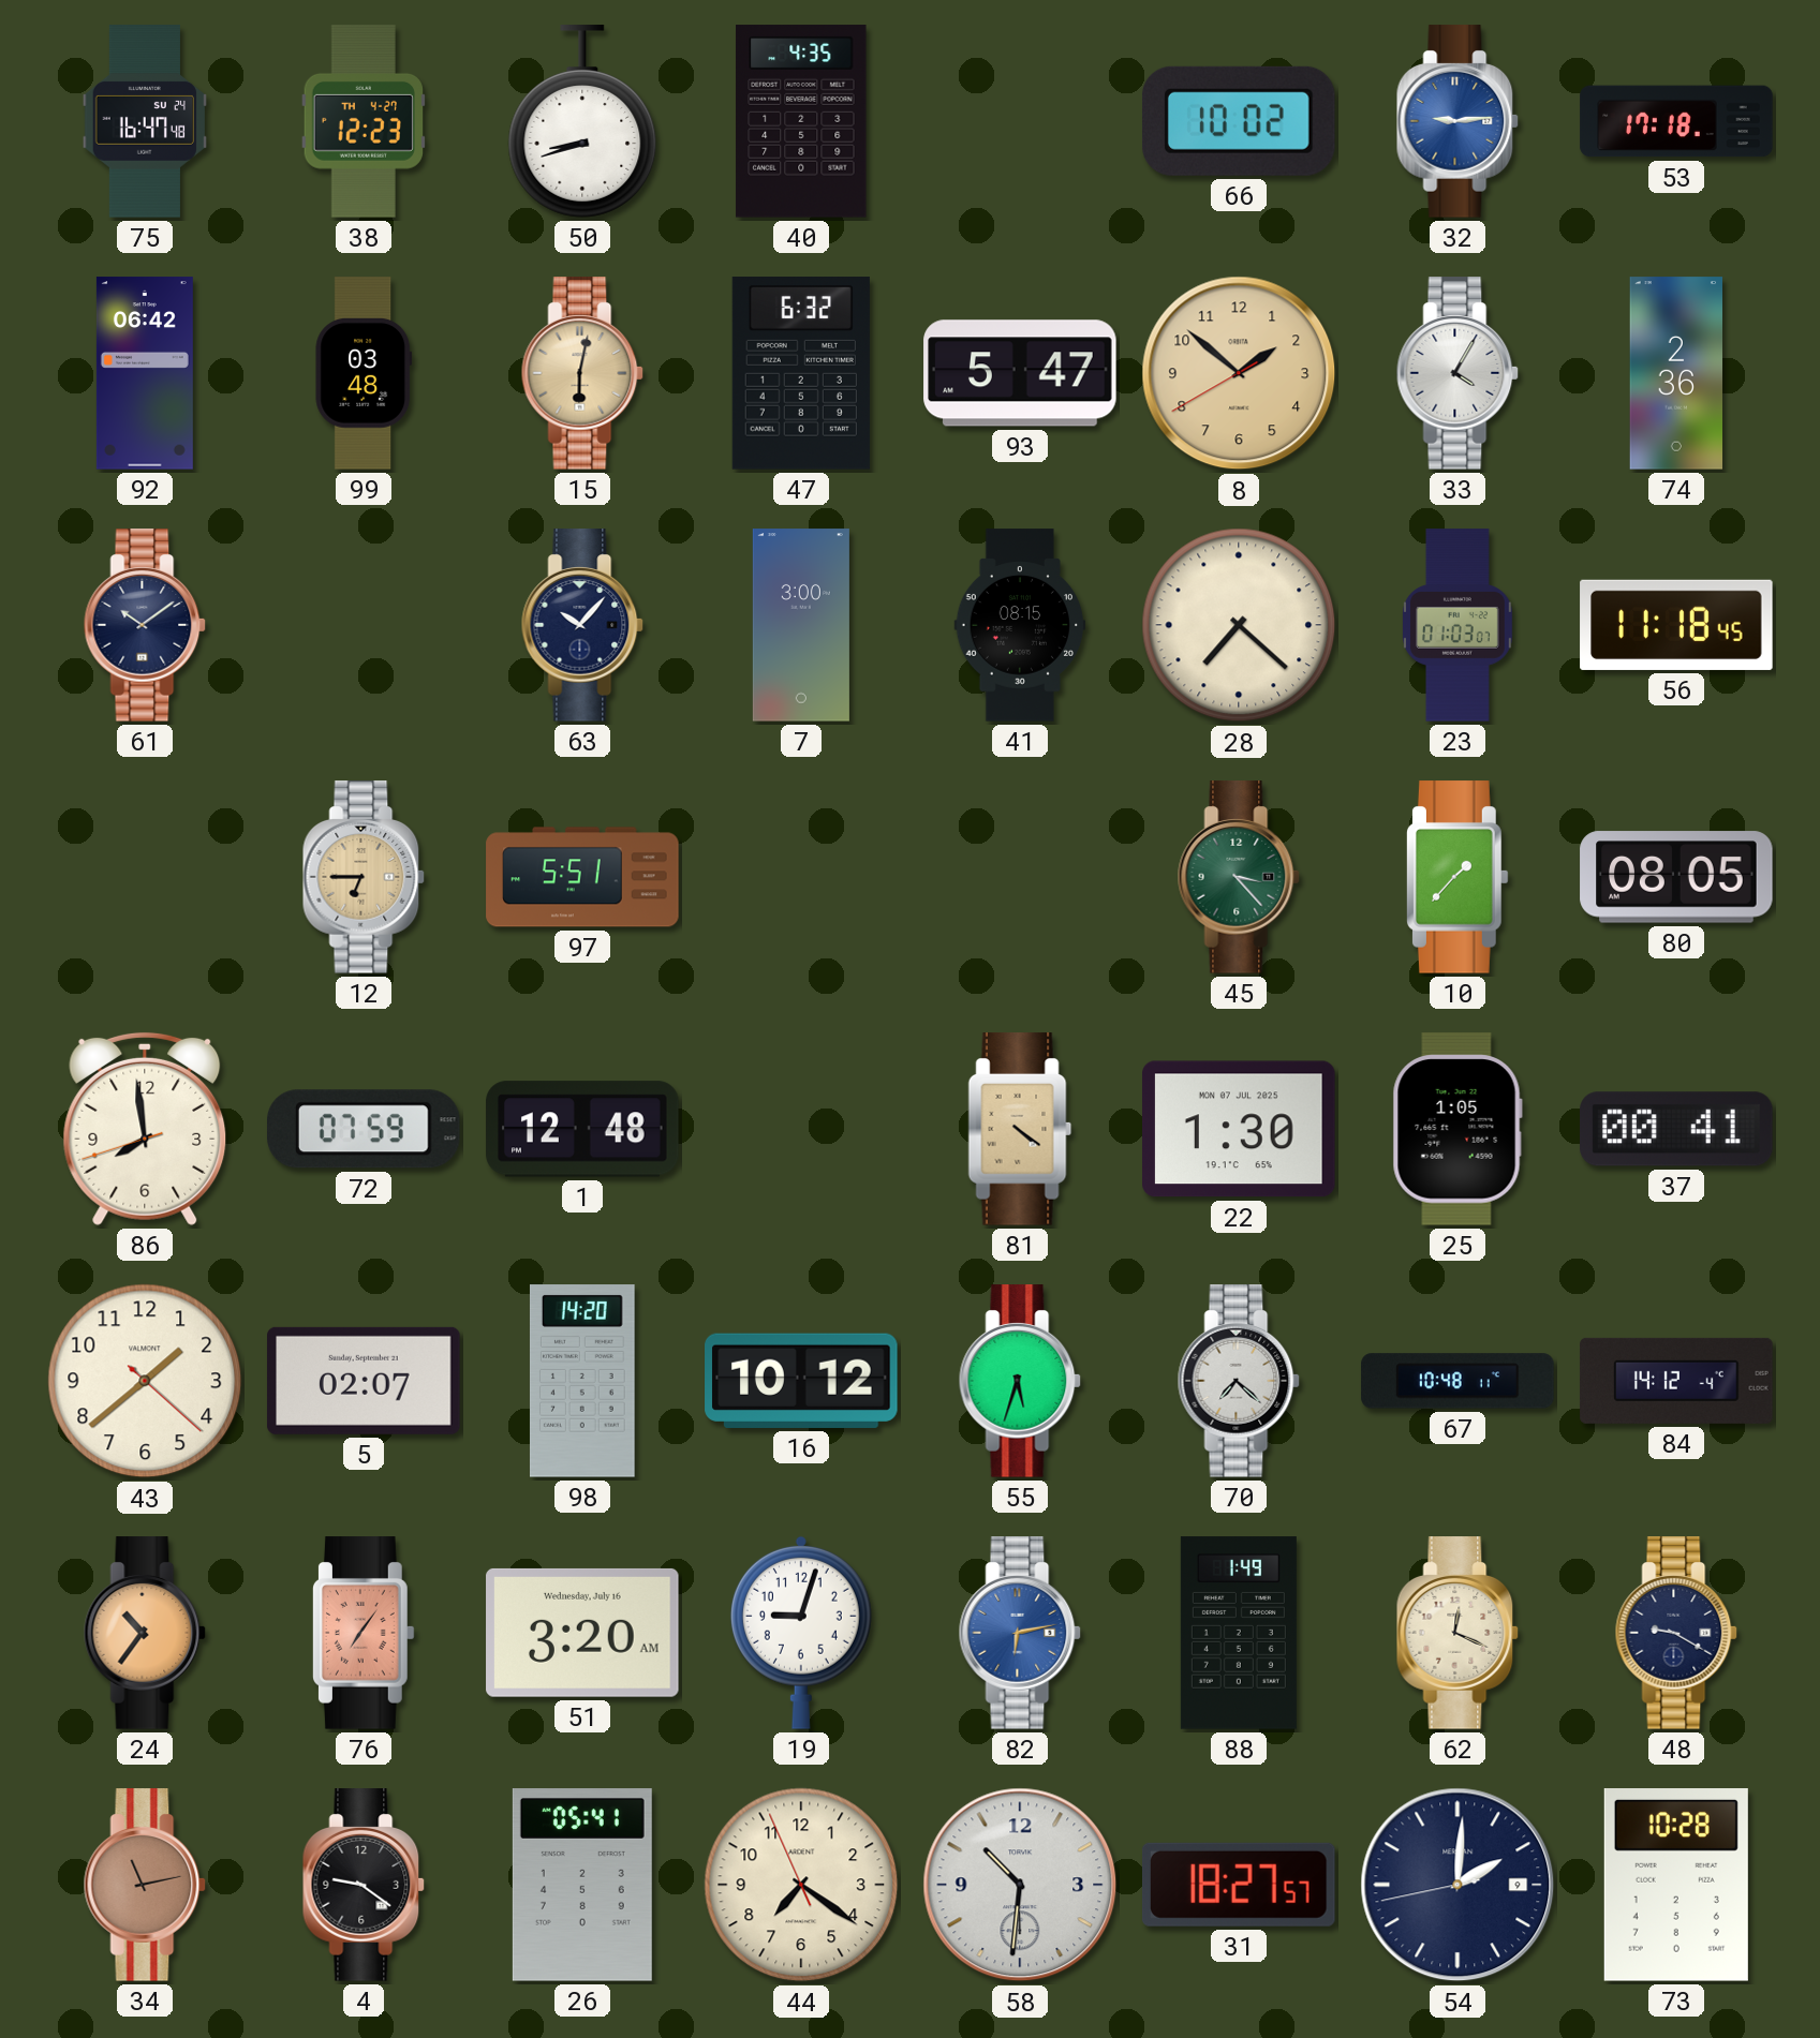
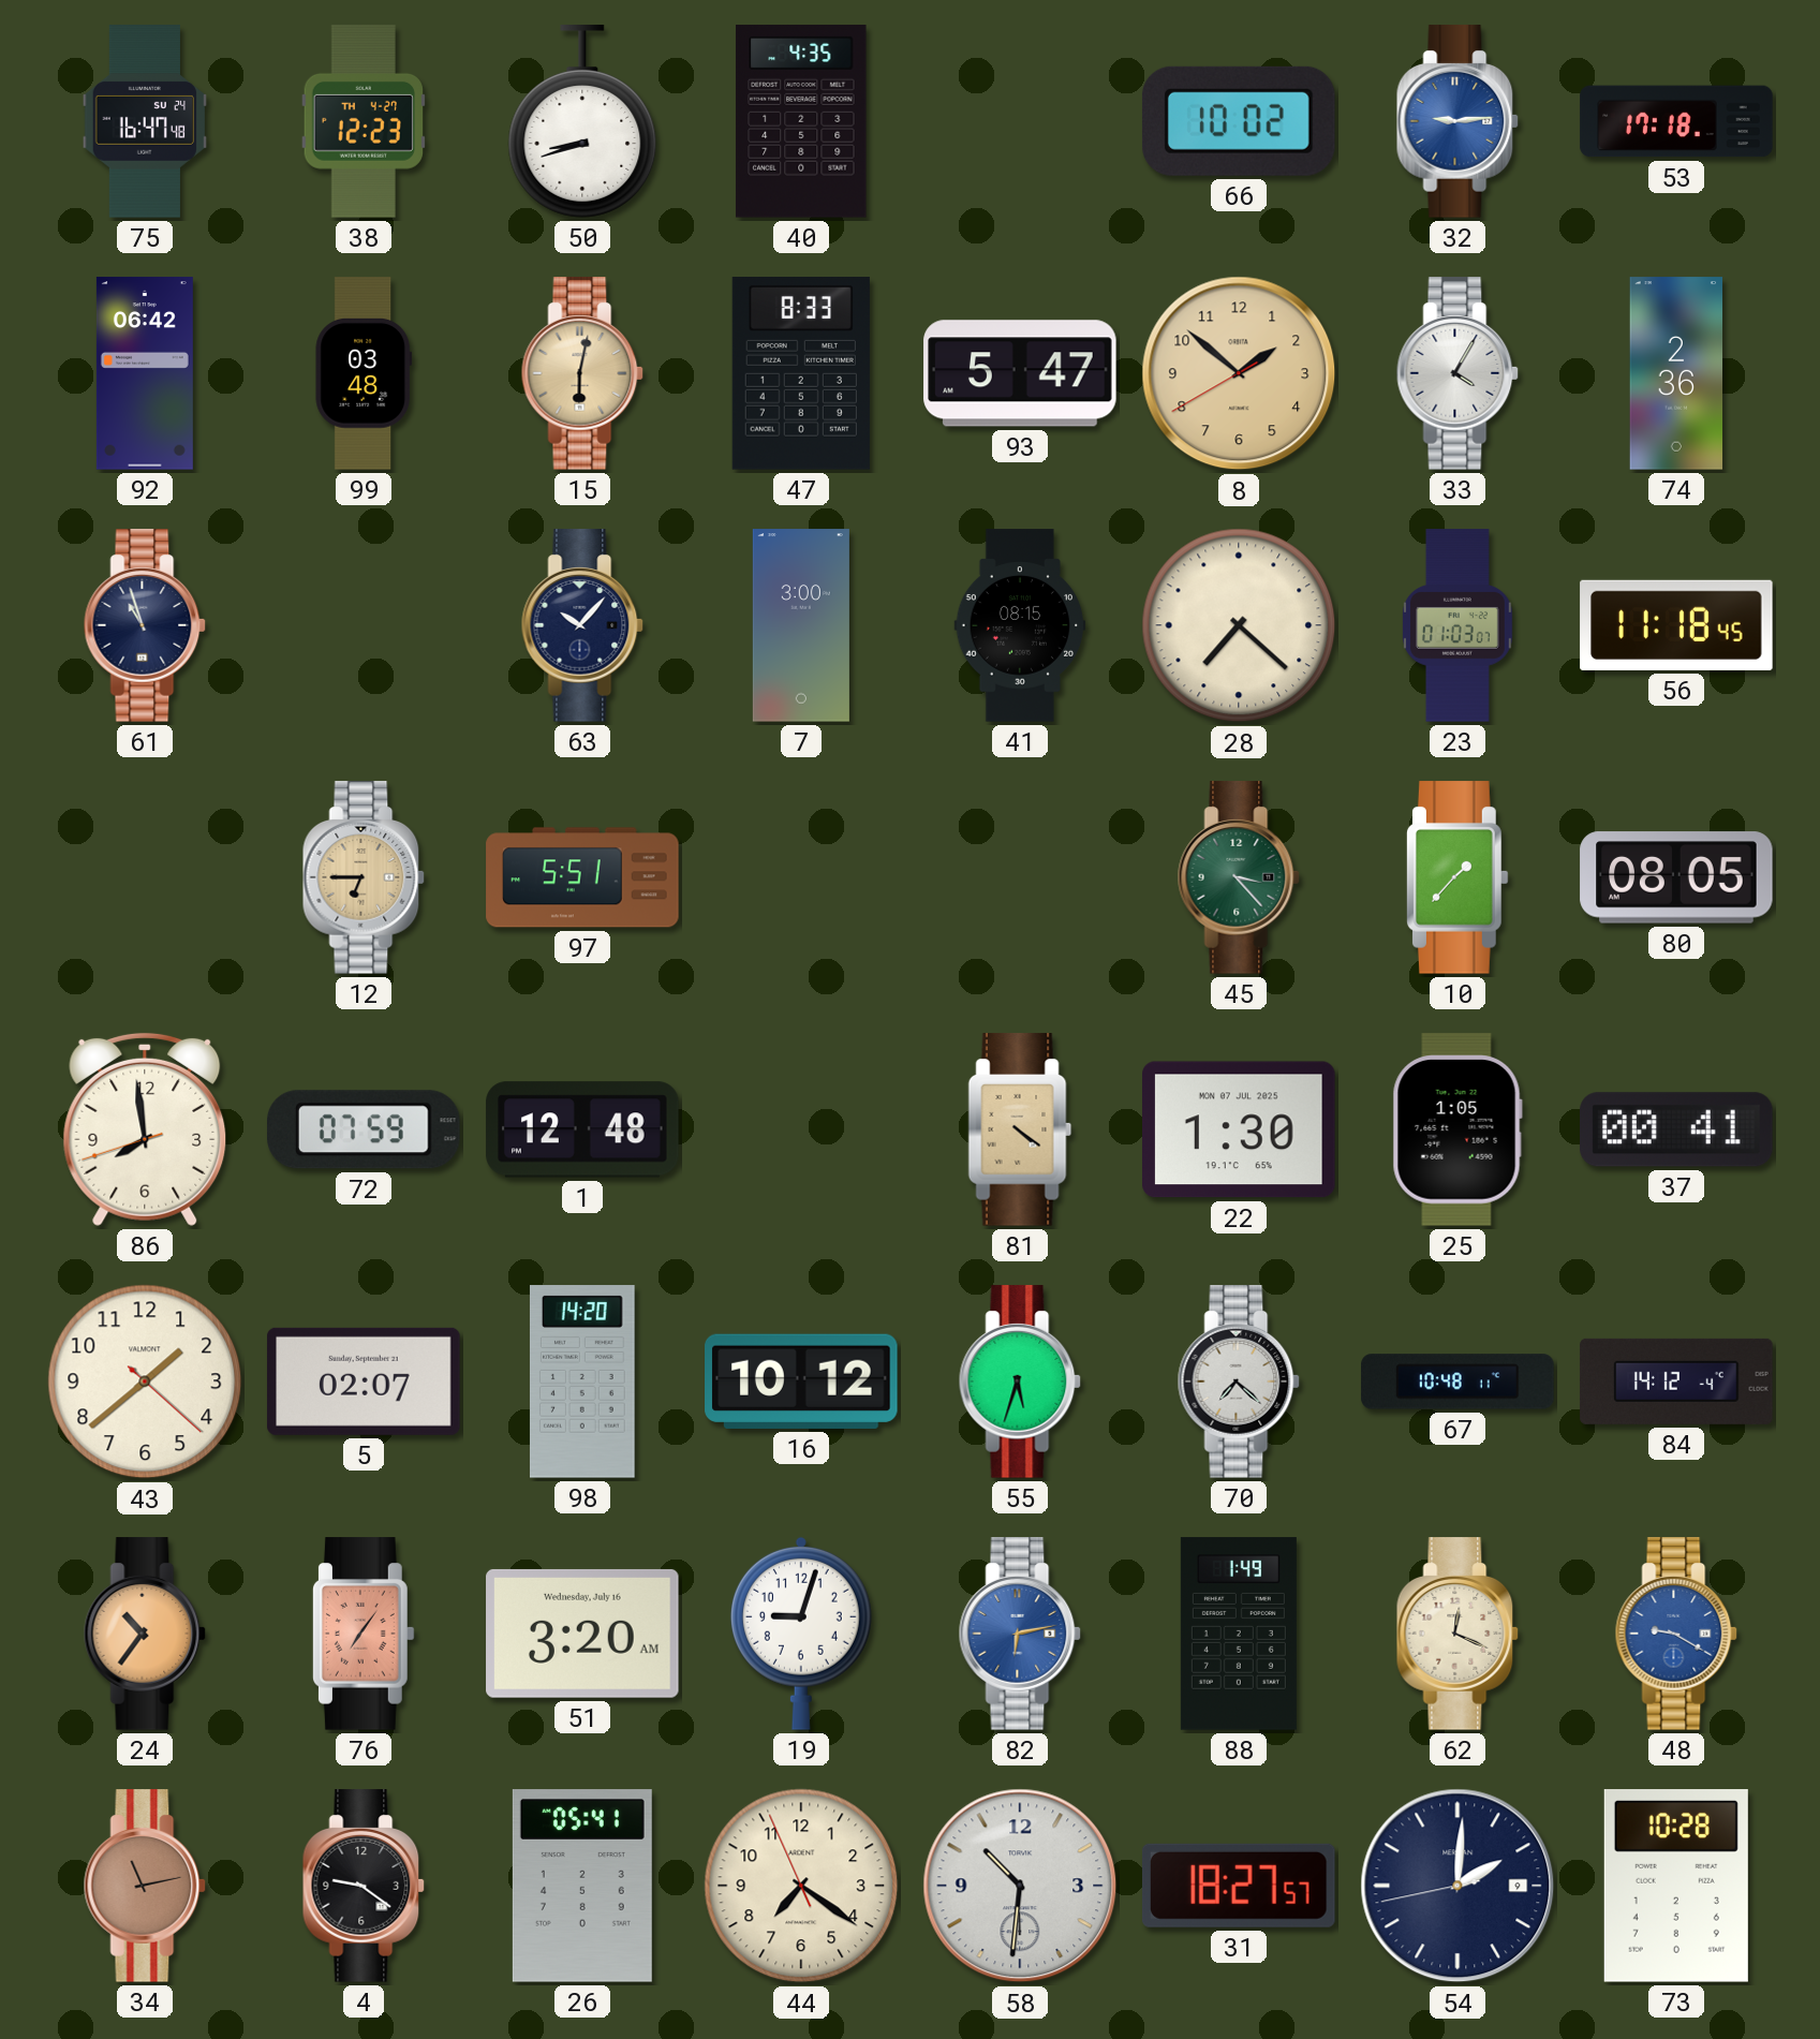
47: 6:32 -> 8:33 (801, 373)
61: 10:09 -> 10:57 (145, 625)
48 dial: navy -> blue (1676, 1634)
